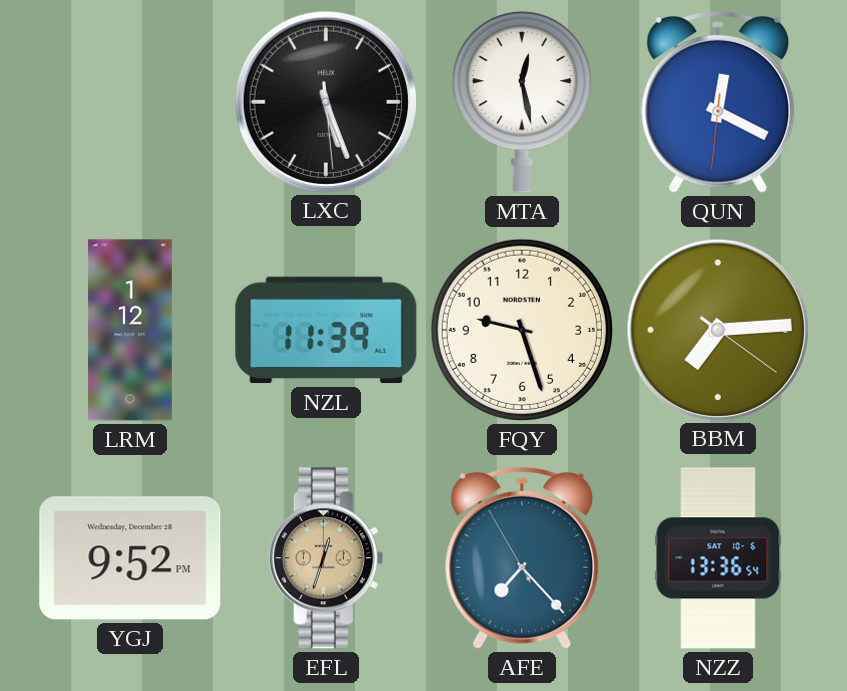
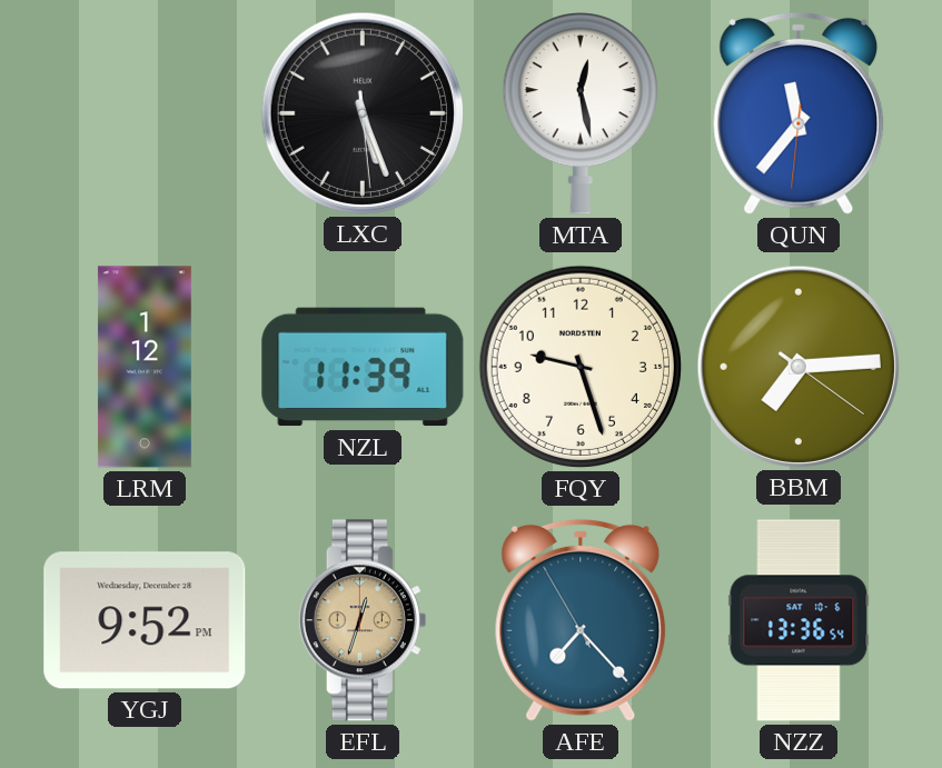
QUN: 12:19 -> 11:36 (799, 113)
